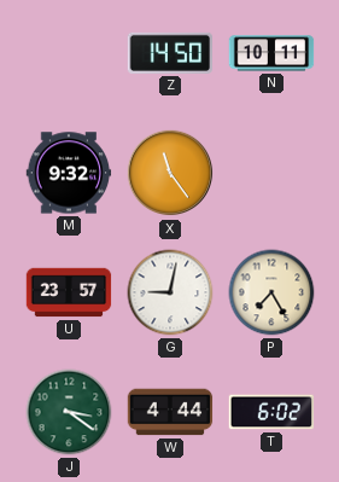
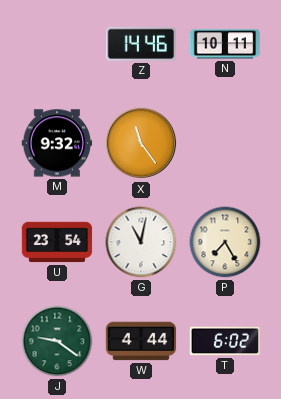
Z: 14:50 -> 14:46 (141, 44)
U: 23:57 -> 23:54 (57, 242)
G: 9:02 -> 11:02 (141, 242)
J: 3:21 -> 9:21 (57, 341)
